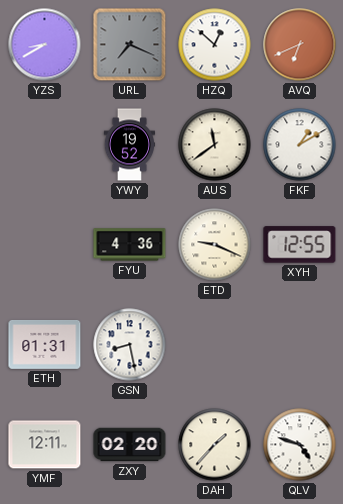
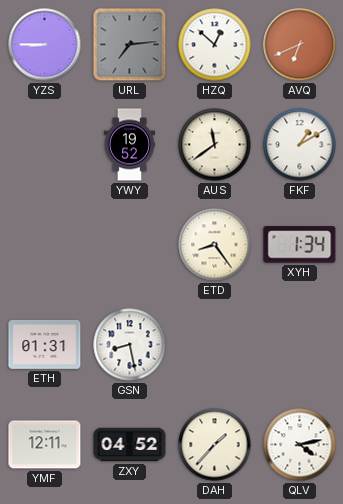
YZS: 8:40 -> 8:45 (45, 45)
URL: 7:19 -> 7:14 (130, 45)
FYU: 4:36 -> none (130, 245)
ETD: 9:19 -> 8:24 (215, 245)
XYH: 12:55 -> 1:34 (300, 245)
ZXY: 02:20 -> 04:52 (130, 445)
QLV: 4:48 -> 4:13 (300, 445)
